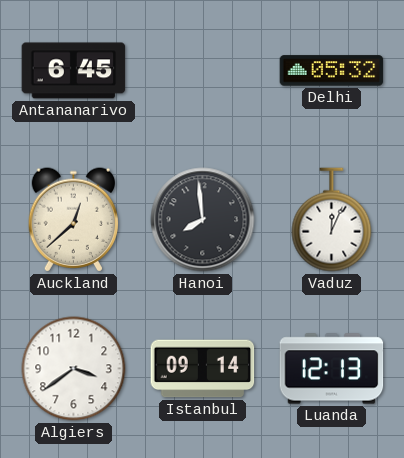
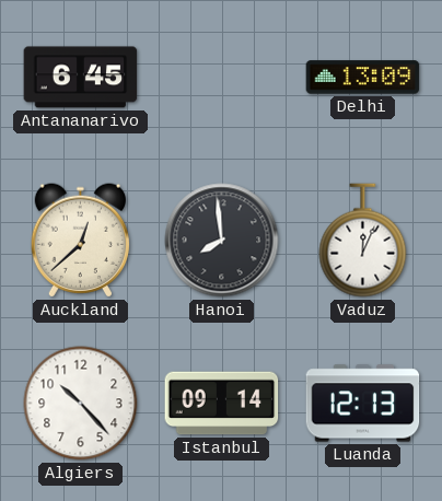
Delhi: 05:32 -> 13:09 (363, 78)
Algiers: 3:39 -> 10:23 (81, 404)
